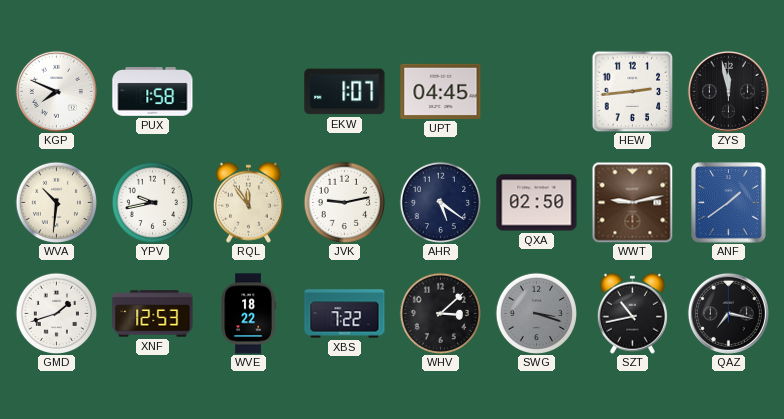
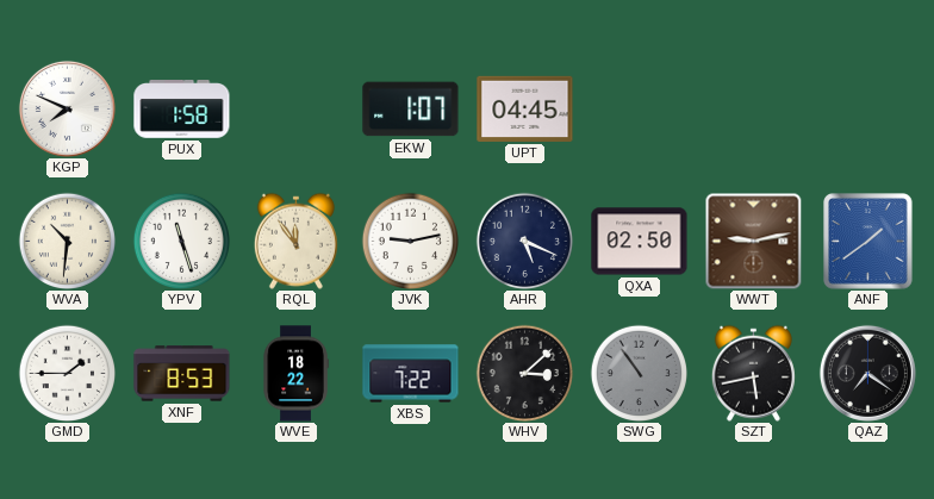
HEW: 2:44 -> none (632, 91)
ZYS: 11:58 -> none (728, 91)
YPV: 9:43 -> 11:27 (181, 241)
AHR: 5:21 -> 5:19 (524, 241)
GMD: 1:42 -> 1:45 (67, 373)
XNF: 12:53 -> 8:53 (182, 374)
SWG: 3:18 -> 10:54 (639, 373)
SZT: 10:43 -> 5:43 (753, 373)
QAZ: 7:17 -> 7:21 (867, 373)
